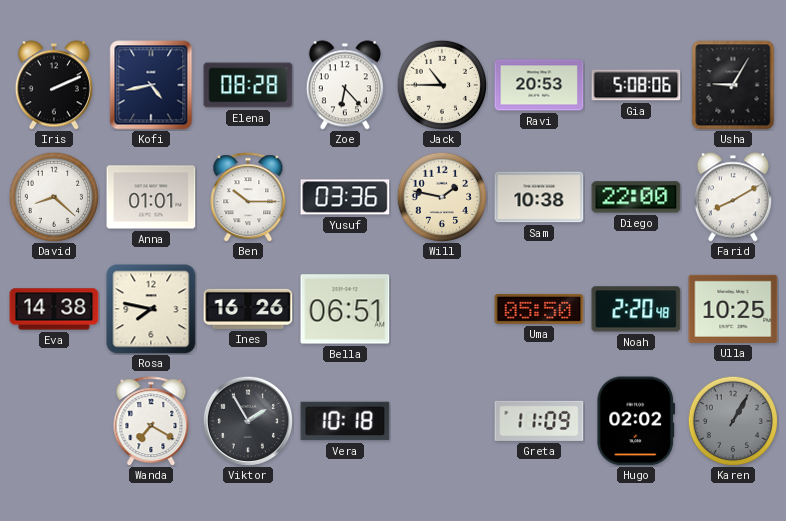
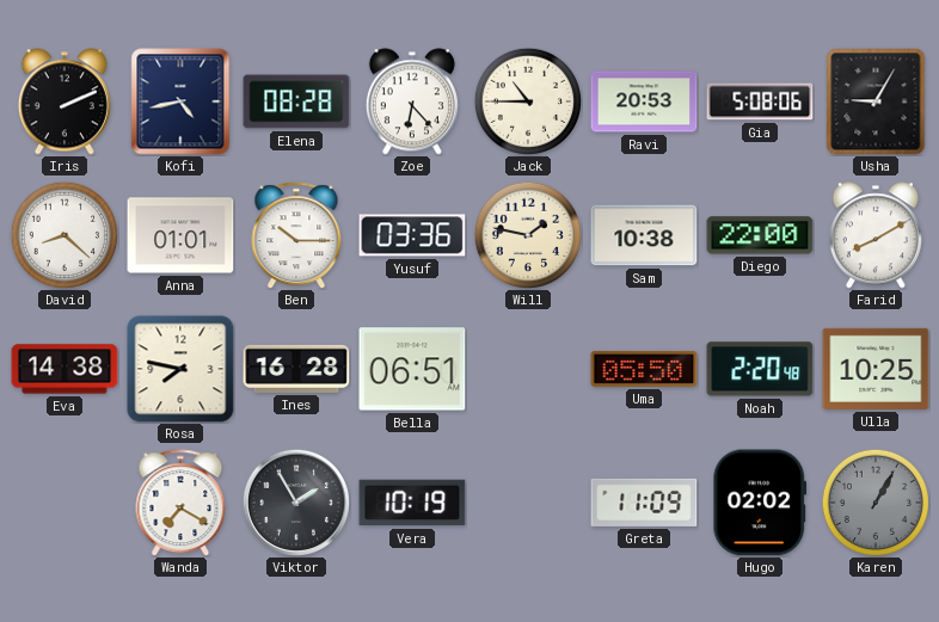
Ines: 16:26 -> 16:28 (296, 369)
Vera: 10:18 -> 10:19 (412, 503)
